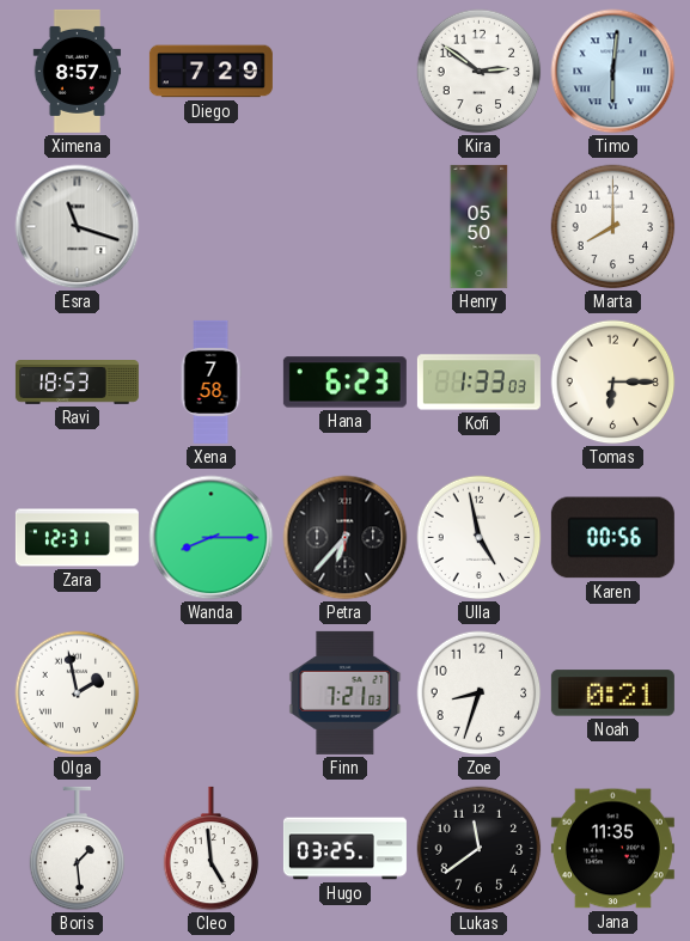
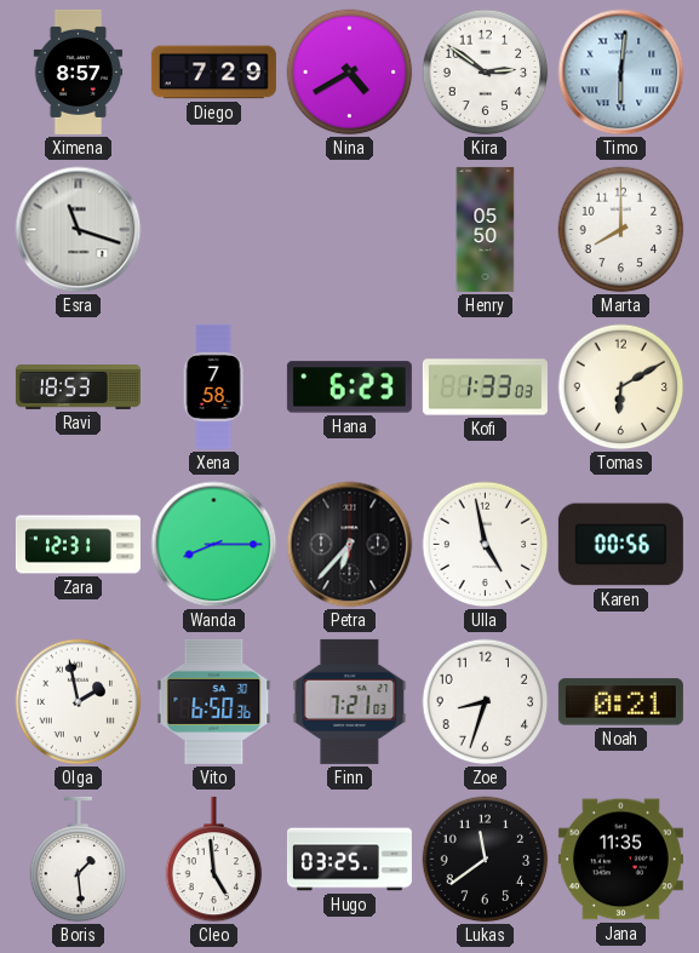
Nina: none -> 4:40 (350, 73)
Tomas: 6:15 -> 6:10 (621, 387)
Vito: none -> 6:50 (214, 701)
